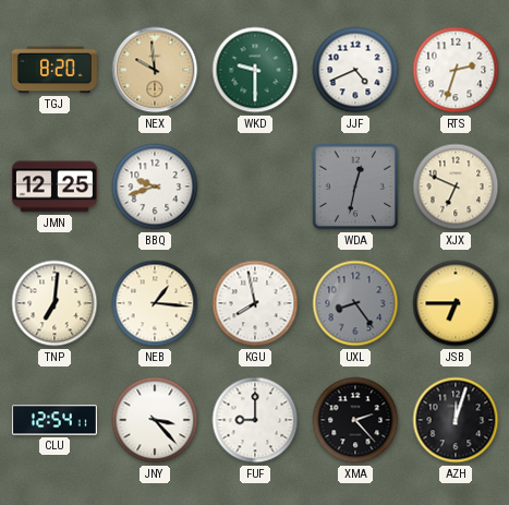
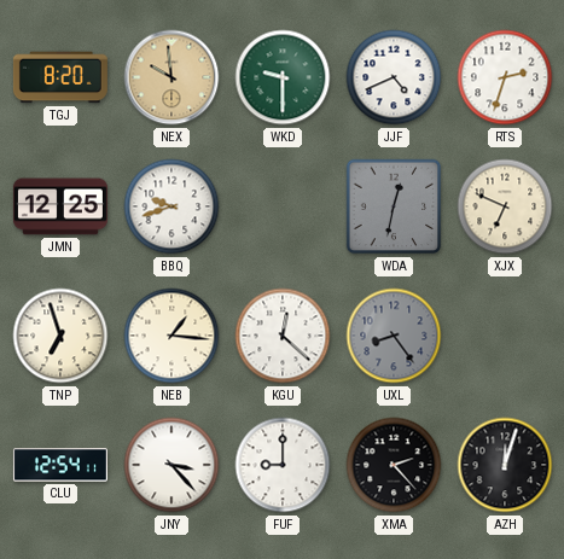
TNP: 7:01 -> 6:57 (60, 336)
KGU: 7:58 -> 12:22 (283, 336)
JSB: 6:45 -> none (456, 303)
